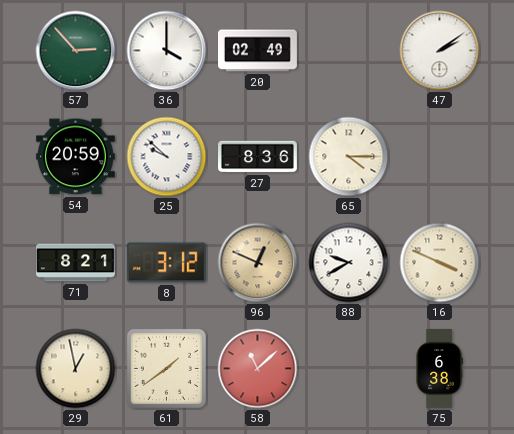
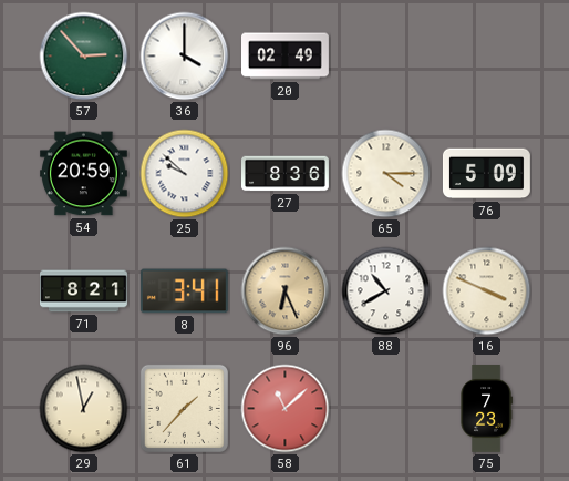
47: 2:09 -> none (440, 51)
76: none -> 5:09 (486, 174)
8: 3:12 -> 3:41 (184, 291)
96: 12:49 -> 6:26 (286, 291)
88: 9:40 -> 10:40 (386, 291)
61: 1:39 -> 1:37 (184, 408)
75: 6:38 -> 7:23 (486, 409)
